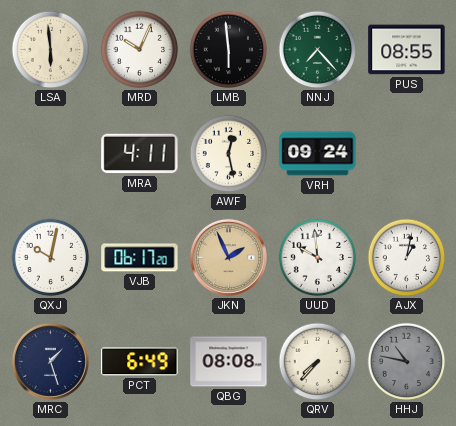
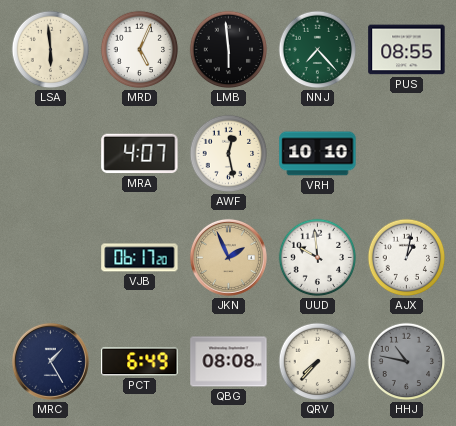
MRD: 10:04 -> 5:04 (140, 50)
MRA: 4:11 -> 4:07 (140, 154)
VRH: 09:24 -> 10:10 (318, 154)
QXJ: 10:02 -> none (51, 258)
MRC: 1:27 -> 1:25 (50, 361)
